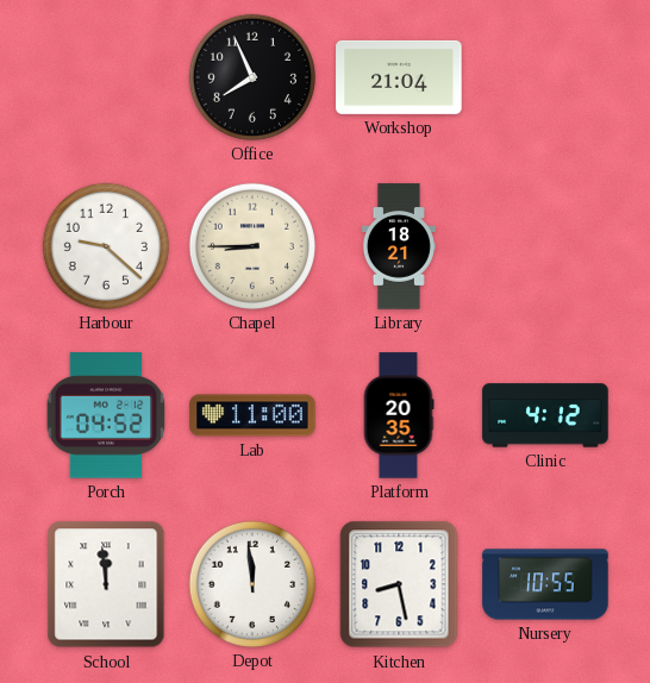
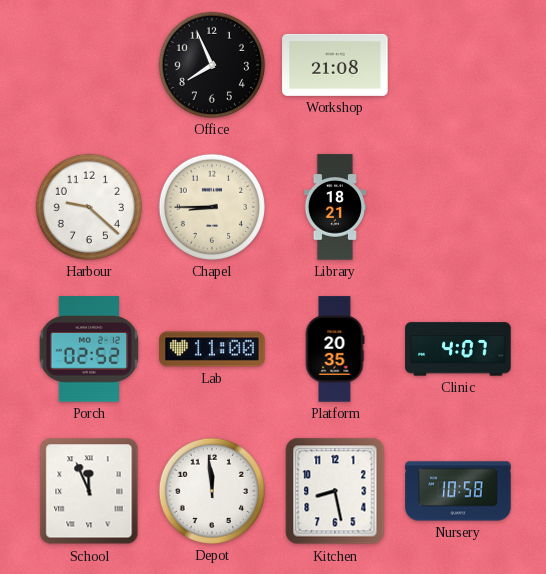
Workshop: 21:04 -> 21:08 (335, 65)
Porch: 04:52 -> 02:52 (89, 349)
Clinic: 4:12 -> 4:07 (458, 349)
School: 11:59 -> 11:56 (89, 491)
Nursery: 10:55 -> 10:58 (458, 491)
